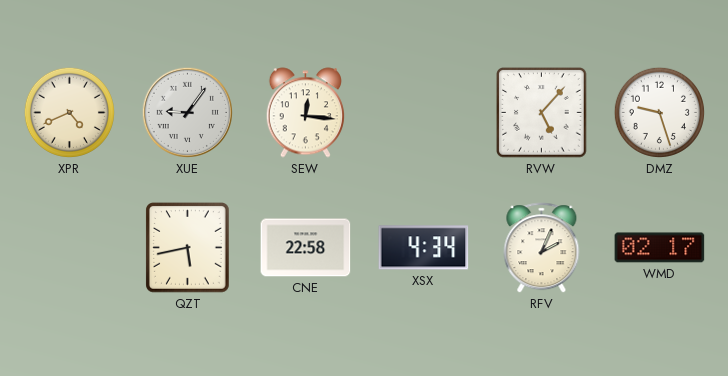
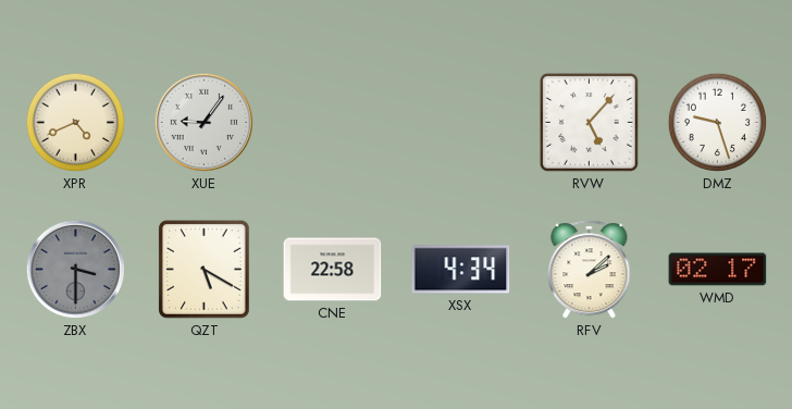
SEW: 12:16 -> none (305, 113)
ZBX: none -> 3:30 (75, 269)
QZT: 5:43 -> 5:20 (205, 270)
RFV: 2:04 -> 2:08 (590, 270)
